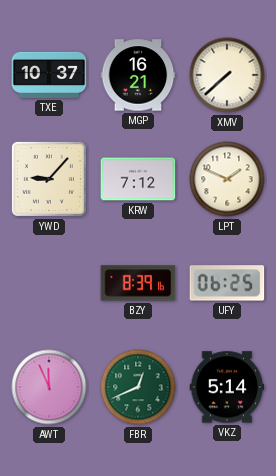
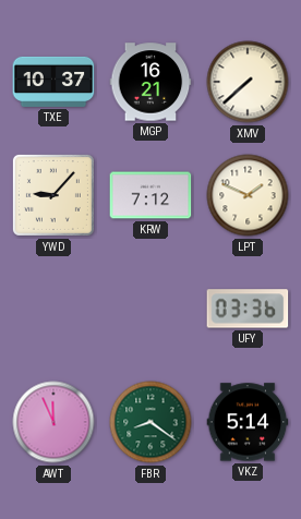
BZY: 8:39 -> none (138, 283)
UFY: 06:25 -> 03:36 (248, 309)
FBR: 12:41 -> 8:21 (150, 422)
